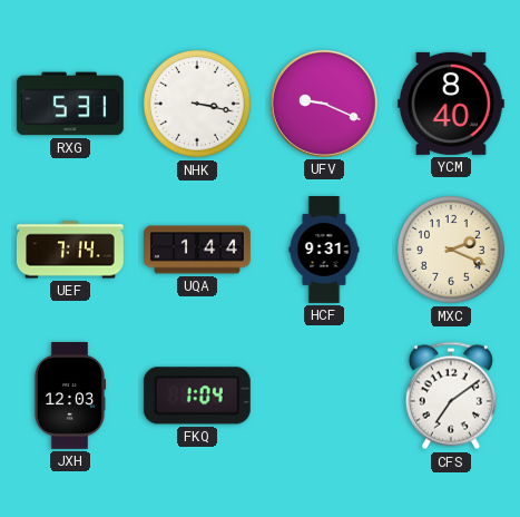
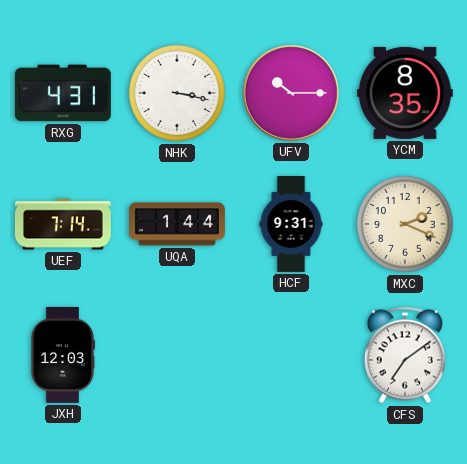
RXG: 5:31 -> 4:31 (63, 93)
UFV: 9:19 -> 10:15 (291, 93)
YCM: 8:40 -> 8:35 (405, 93)
FKQ: 1:04 -> none (197, 396)
